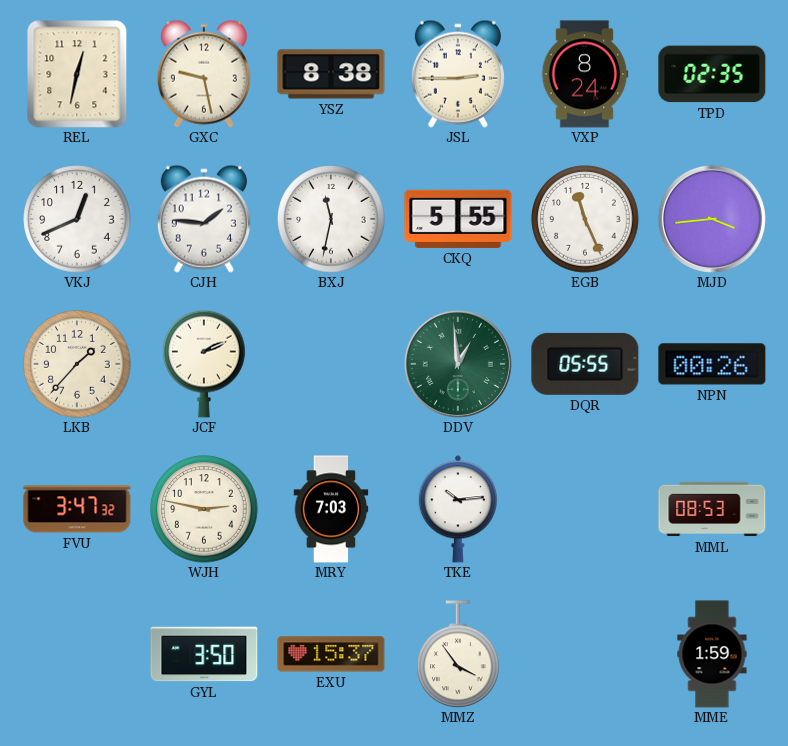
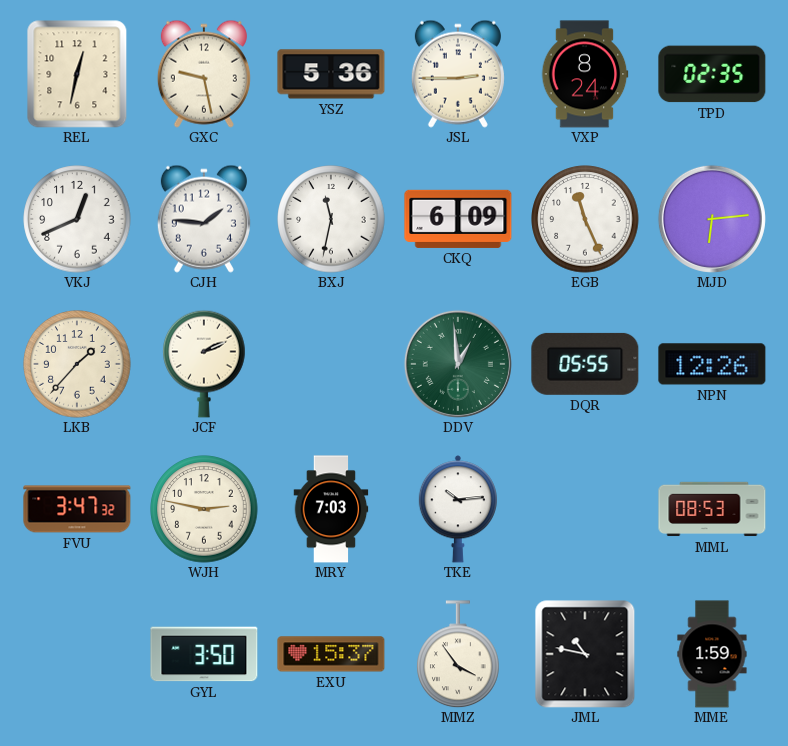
YSZ: 8:38 -> 5:36 (331, 74)
CKQ: 5:55 -> 6:09 (458, 219)
MJD: 3:44 -> 6:14 (712, 219)
NPN: 00:26 -> 12:26 (712, 364)
JML: none -> 10:47 (585, 654)
